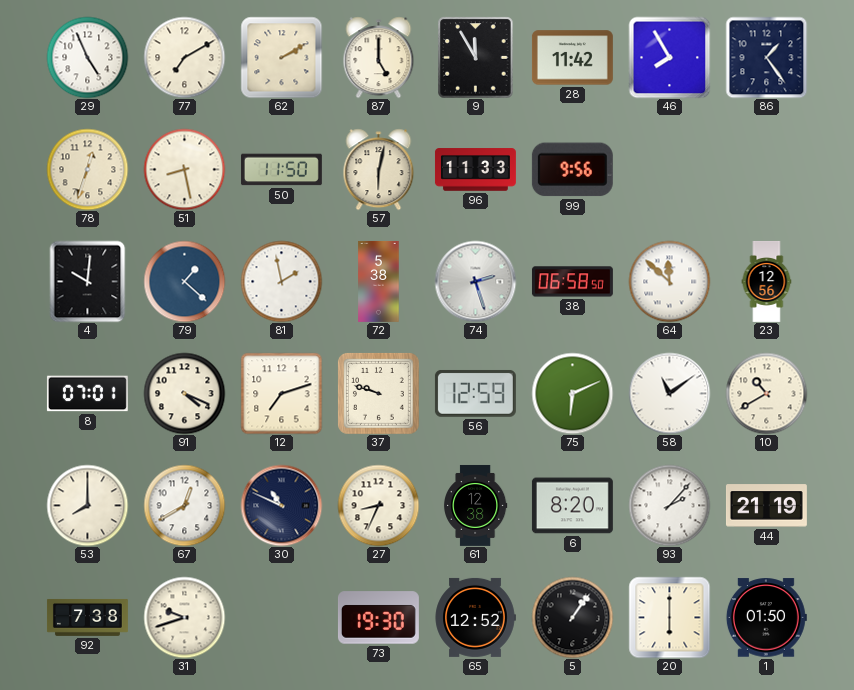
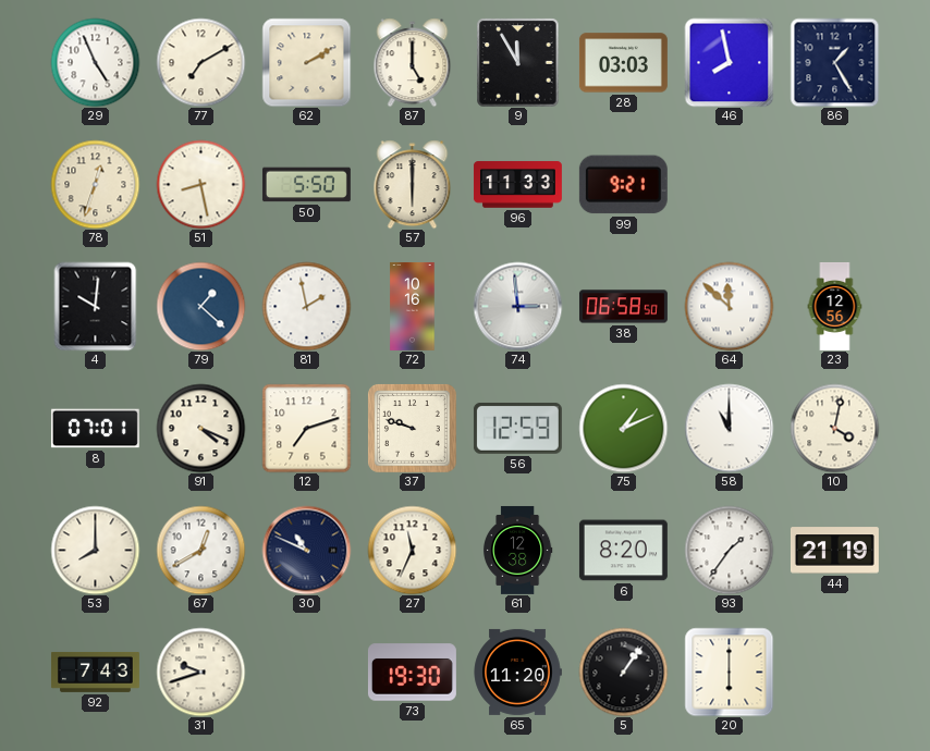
28: 11:42 -> 03:03 (623, 63)
46: 7:55 -> 7:58 (729, 62)
86: 1:24 -> 1:25 (834, 62)
50: 11:50 -> 5:50 (306, 185)
57: 6:02 -> 6:00 (413, 184)
99: 9:56 -> 9:21 (623, 185)
72: 5:38 -> 10:16 (413, 306)
74: 2:27 -> 2:59 (517, 306)
75: 6:11 -> 1:11 (623, 428)
58: 11:09 -> 11:00 (729, 428)
10: 10:40 -> 4:02 (834, 428)
27: 8:34 -> 11:34 (412, 550)
93: 2:07 -> 1:36 (729, 550)
92: 7:38 -> 7:43 (95, 673)
65: 12:52 -> 11:20 (517, 672)
1: 01:50 -> none (766, 618)
